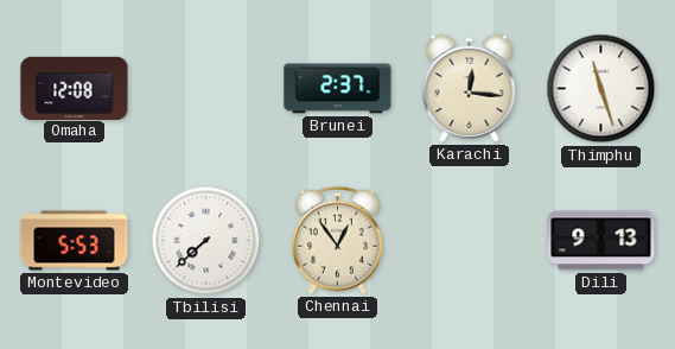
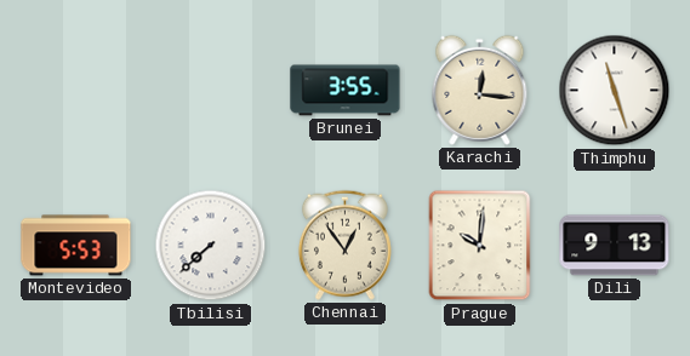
Omaha: 12:08 -> none (75, 88)
Brunei: 2:37 -> 3:55 (346, 91)
Prague: none -> 10:01 (480, 246)
